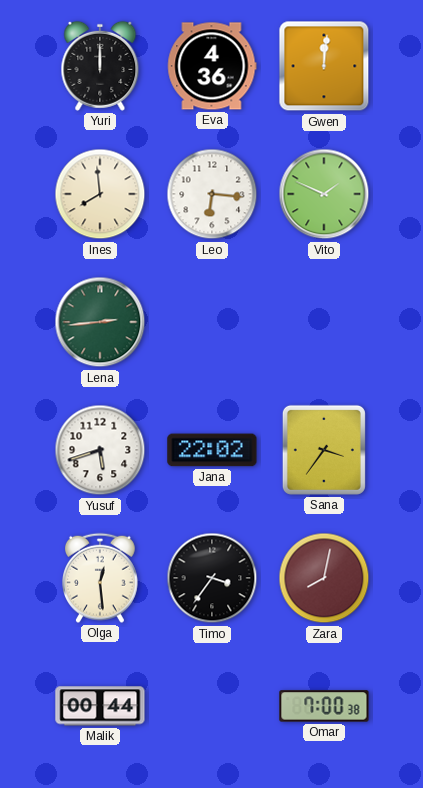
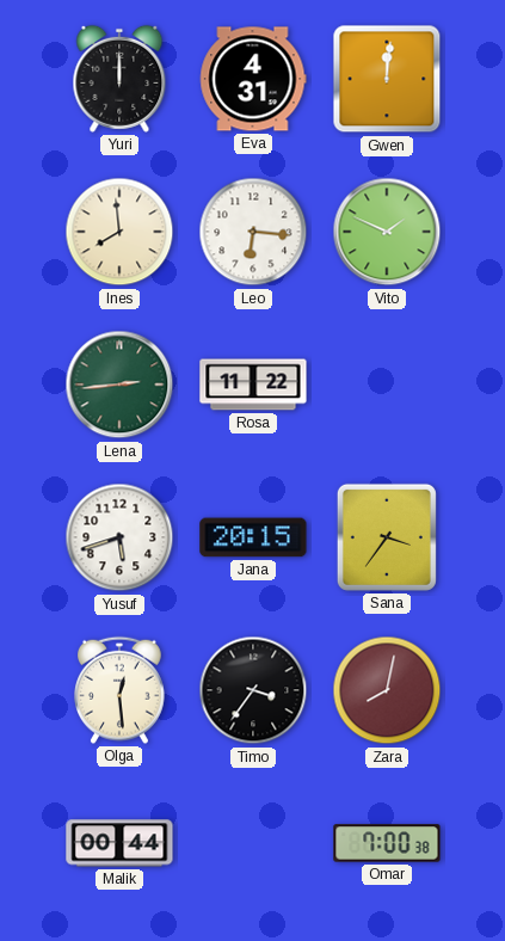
Eva: 4:36 -> 4:31 (253, 79)
Rosa: none -> 11:22 (253, 385)
Jana: 22:02 -> 20:15 (253, 537)
